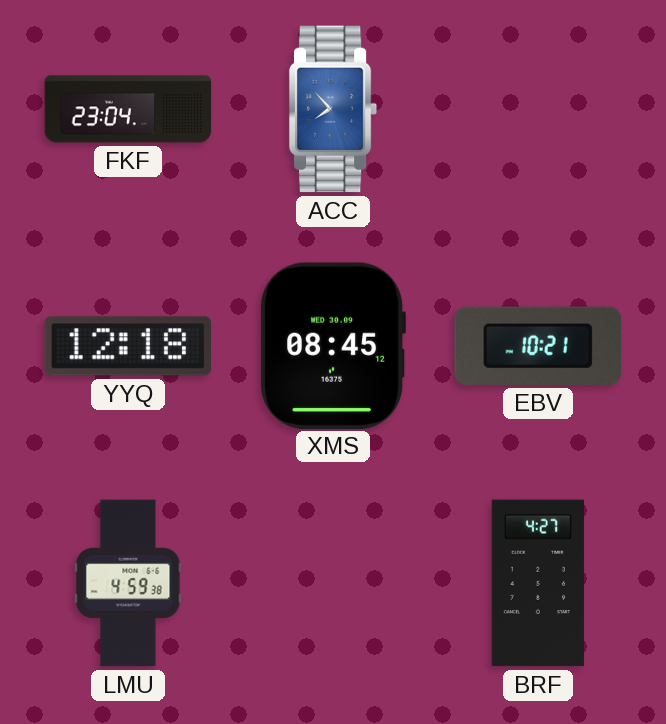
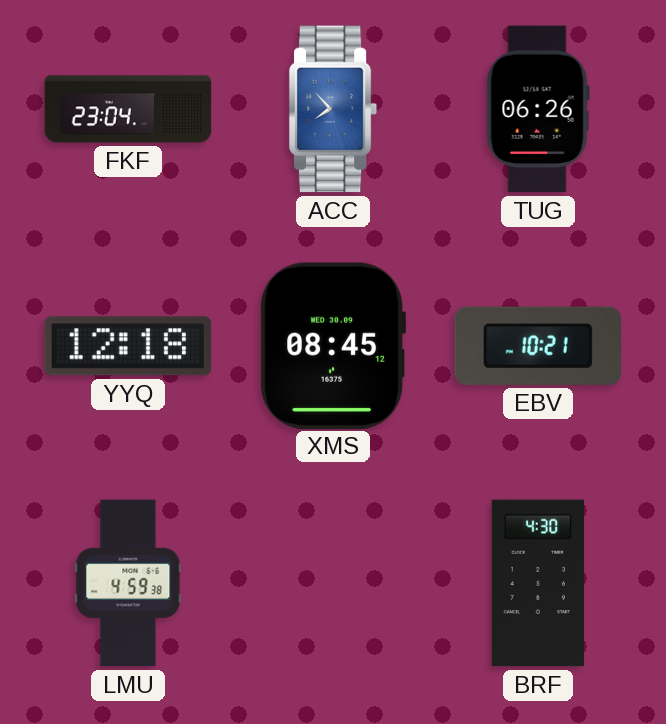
TUG: none -> 06:26 (538, 109)
BRF: 4:27 -> 4:30 (538, 583)
